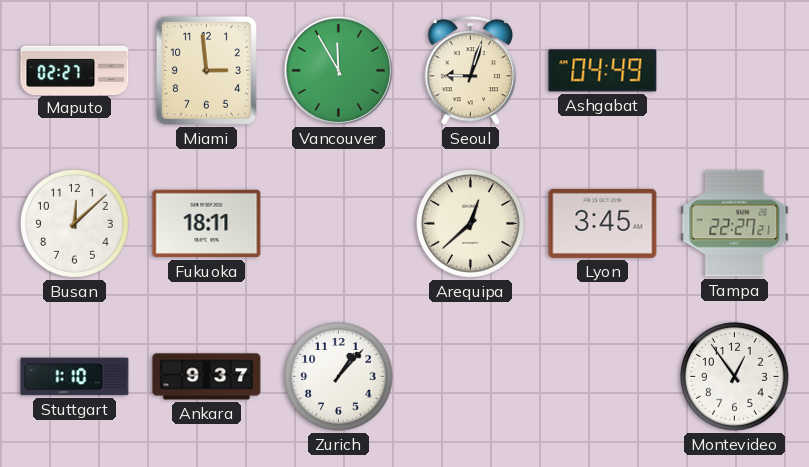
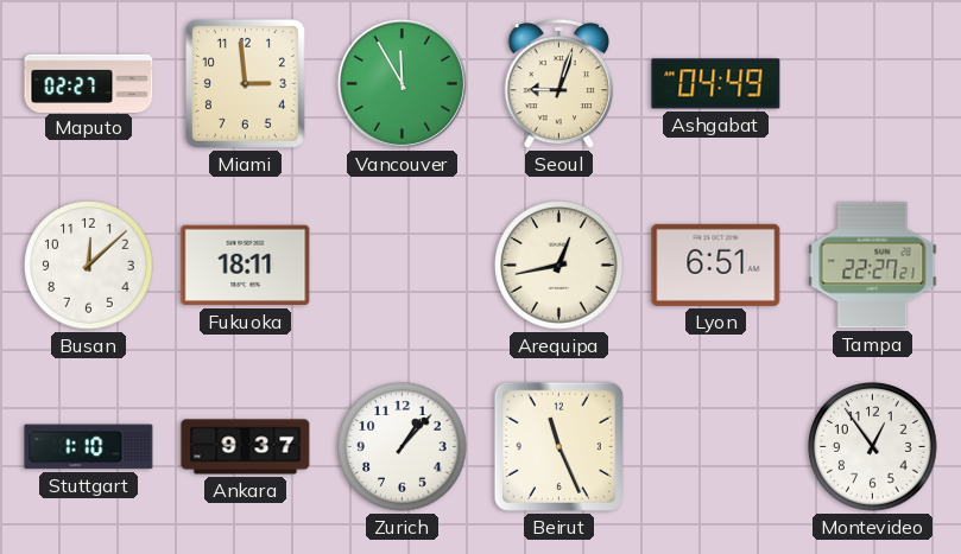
Arequipa: 12:38 -> 12:43 (559, 266)
Lyon: 3:45 -> 6:51 (716, 265)
Beirut: none -> 11:26 (558, 446)
